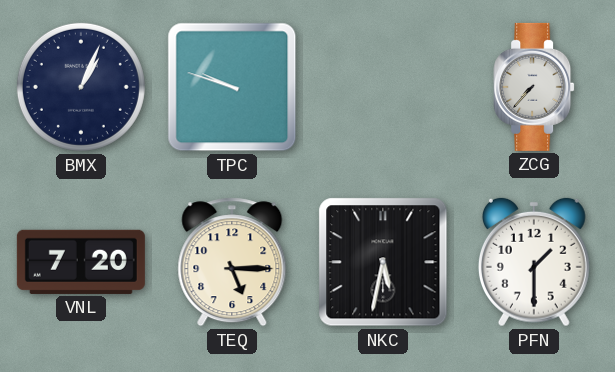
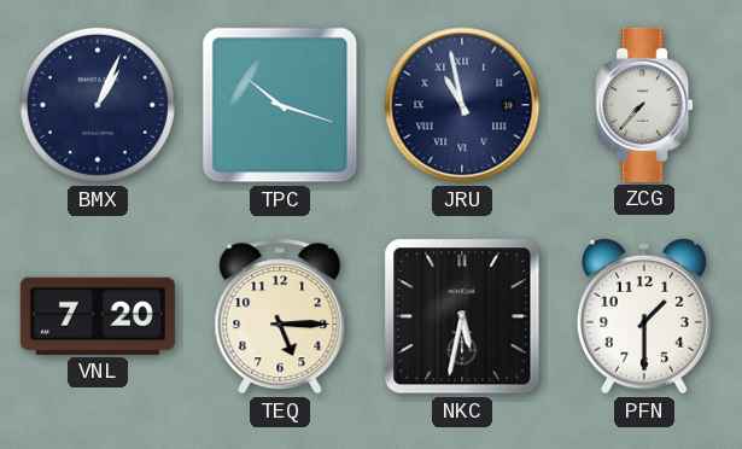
TPC: 9:48 -> 10:18 (280, 105)
JRU: none -> 10:58 (462, 105)
